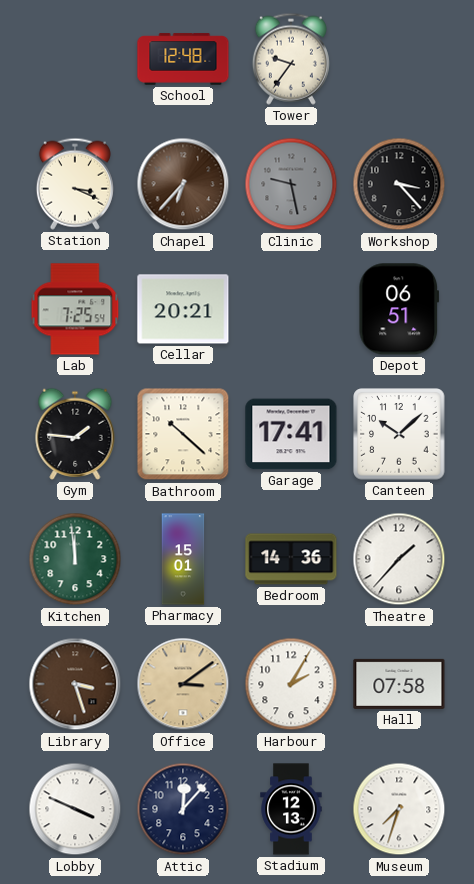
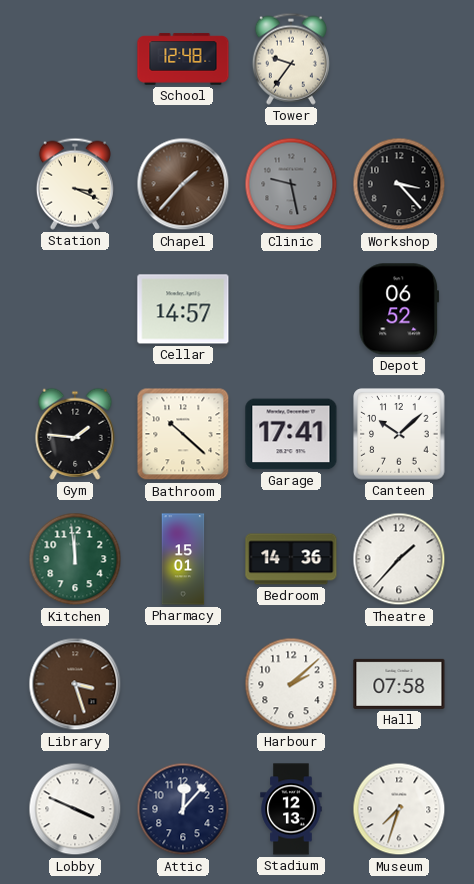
Chapel: 6:37 -> 1:37 (183, 184)
Lab: 7:25 -> none (75, 309)
Cellar: 20:21 -> 14:57 (183, 309)
Depot: 06:51 -> 06:52 (399, 309)
Office: 3:09 -> none (183, 684)
Harbour: 2:05 -> 2:08 (291, 684)
